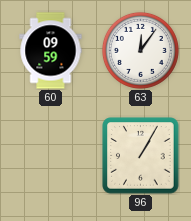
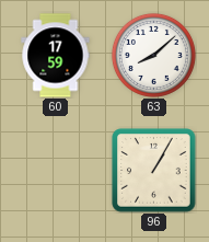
60: 09:59 -> 17:59 (56, 56)
63: 12:06 -> 8:08 (153, 55)
